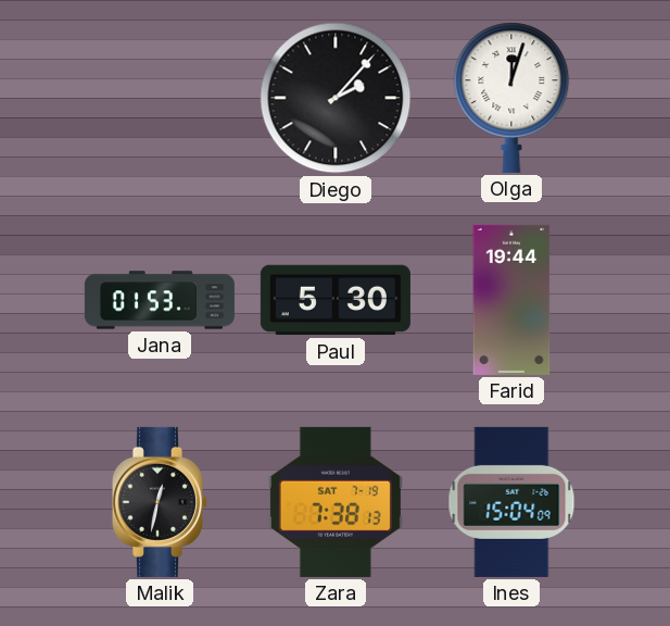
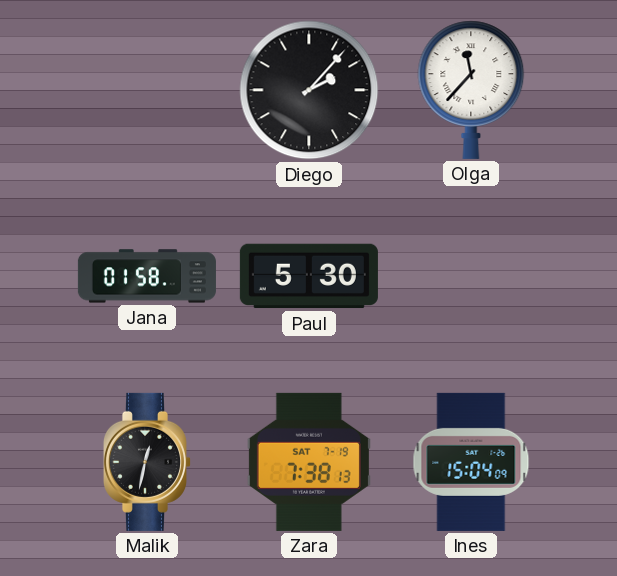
Olga: 12:03 -> 11:37 (471, 90)
Jana: 01:53 -> 01:58 (147, 276)
Farid: 19:44 -> none (511, 300)
